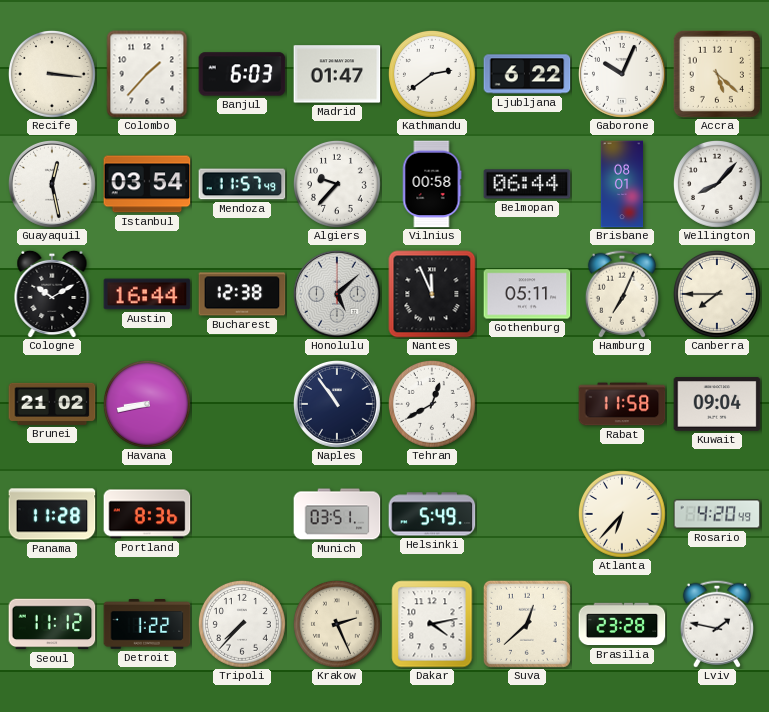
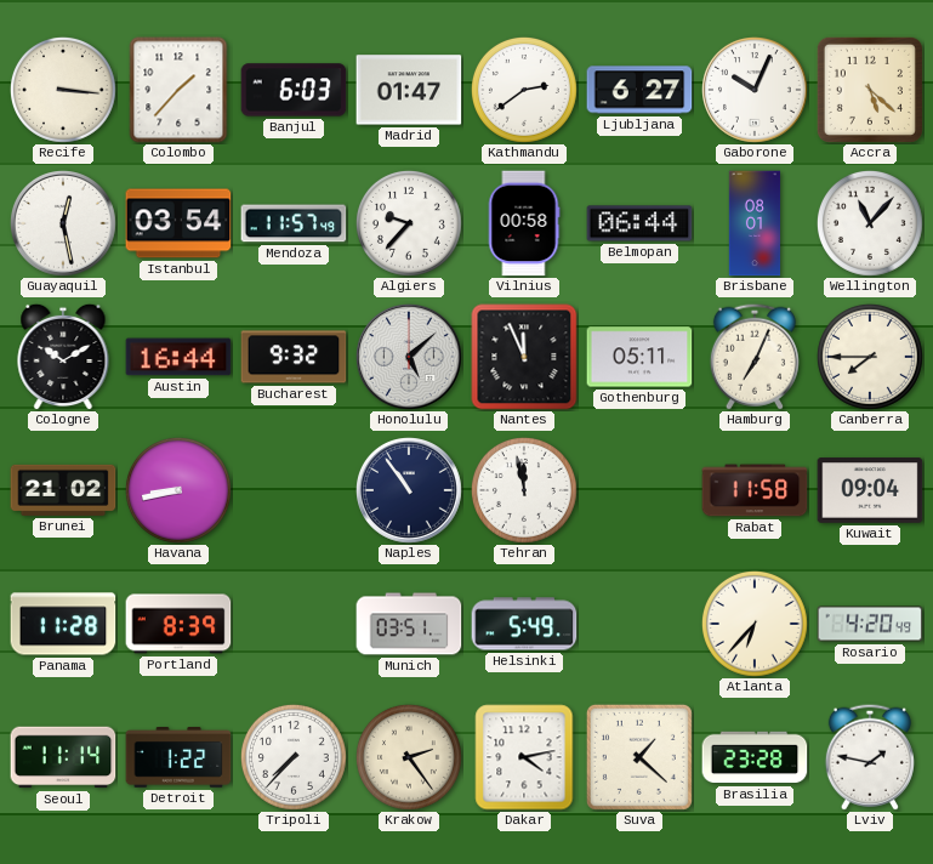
Ljubljana: 6:22 -> 6:27 (639, 90)
Wellington: 8:07 -> 11:07 (870, 223)
Bucharest: 12:38 -> 9:32 (294, 357)
Tehran: 12:40 -> 11:58 (524, 490)
Portland: 8:36 -> 8:39 (178, 624)
Seoul: 11:12 -> 11:14 (63, 757)
Krakow: 2:26 -> 2:24 (409, 757)
Suva: 12:38 -> 1:22 (639, 757)
